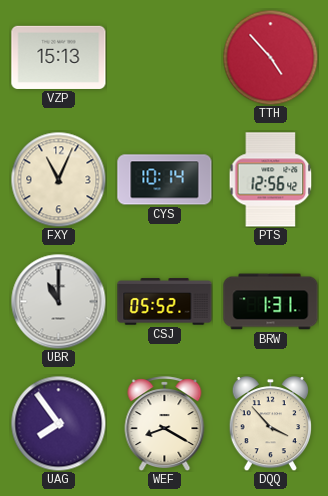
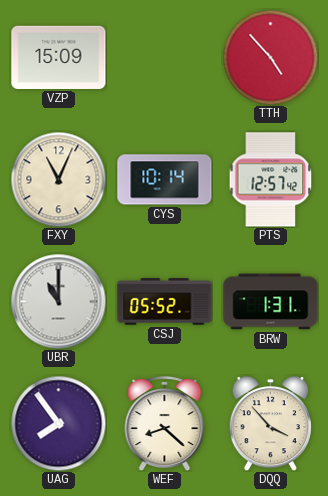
VZP: 15:13 -> 15:09 (59, 57)
PTS: 12:56 -> 12:57 (271, 180)
WEF: 8:20 -> 8:22 (165, 424)
